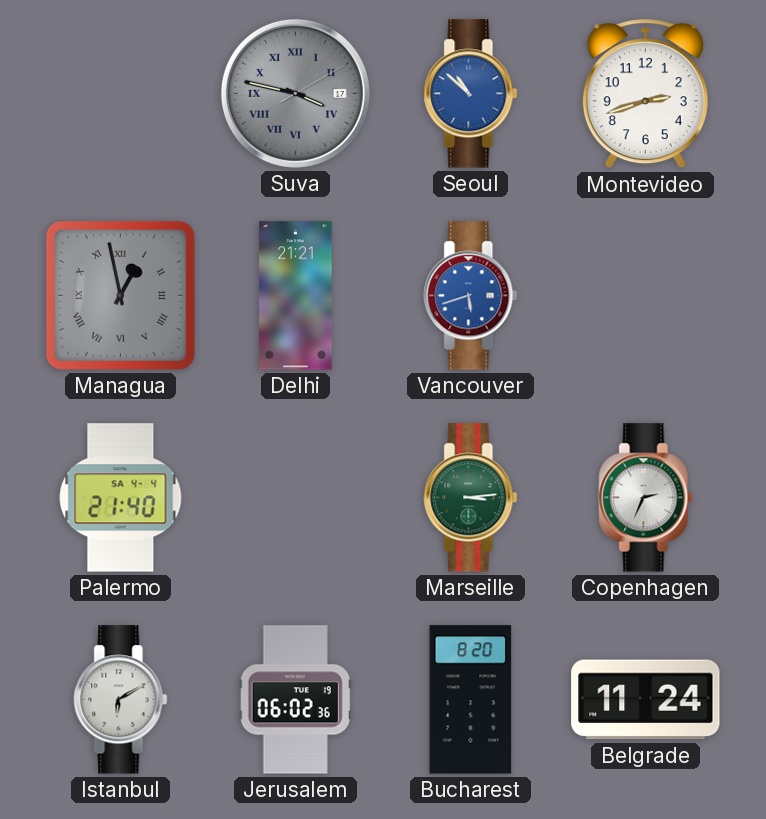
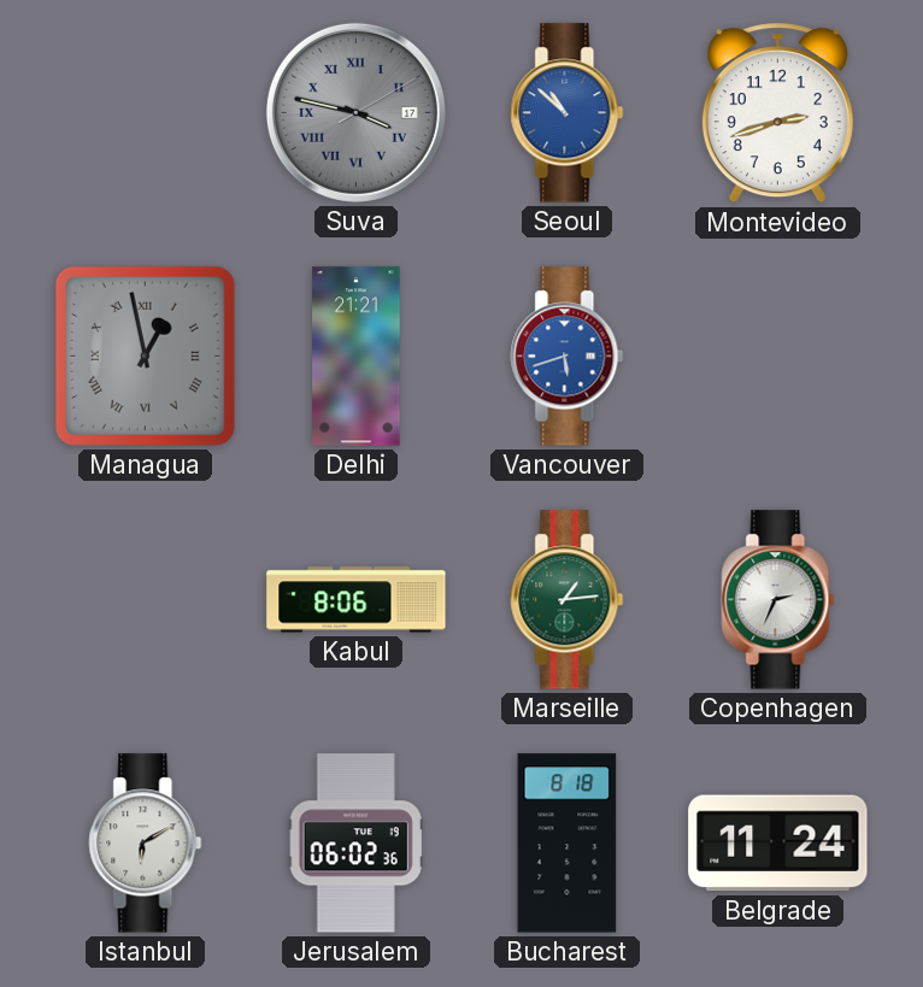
Palermo: 21:40 -> none (121, 498)
Kabul: none -> 8:06 (357, 600)
Marseille: 3:14 -> 1:14 (568, 600)
Bucharest: 8:20 -> 8:18 (568, 844)
